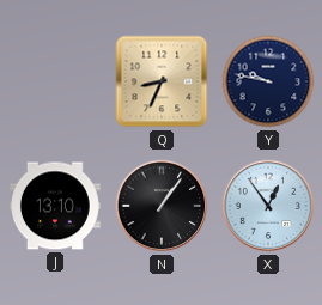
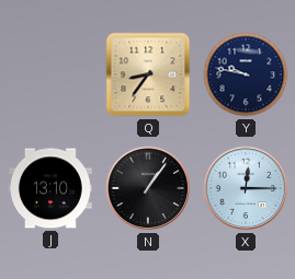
Q: 8:34 -> 8:36 (148, 74)
X: 12:54 -> 12:15 (246, 188)
